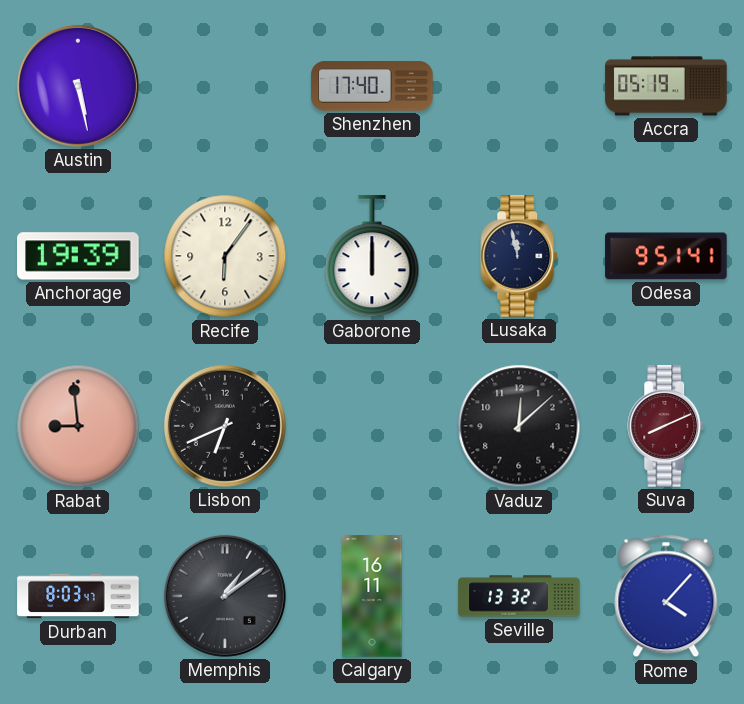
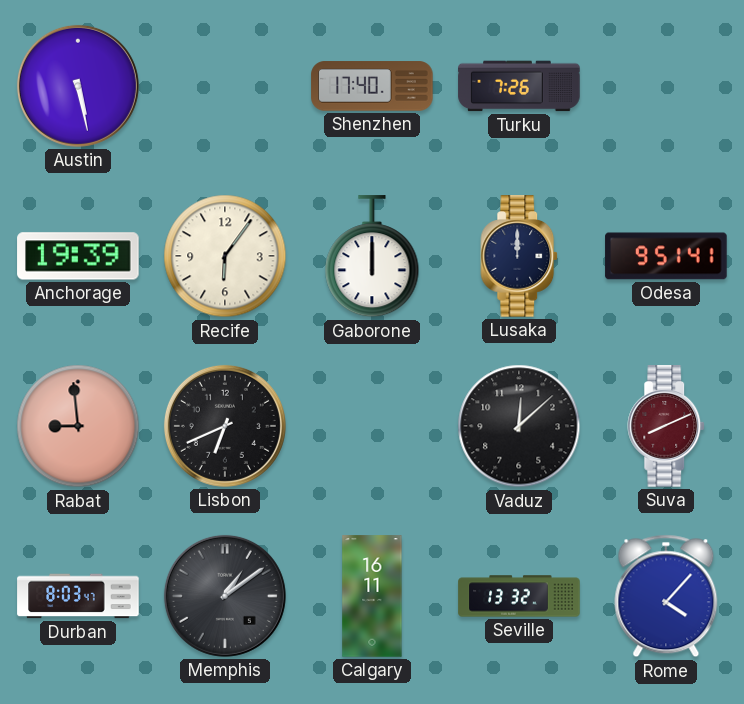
Turku: none -> 7:26 (519, 86)
Accra: 05:19 -> none (666, 86)
Lusaka: 11:58 -> 12:00 (520, 256)
